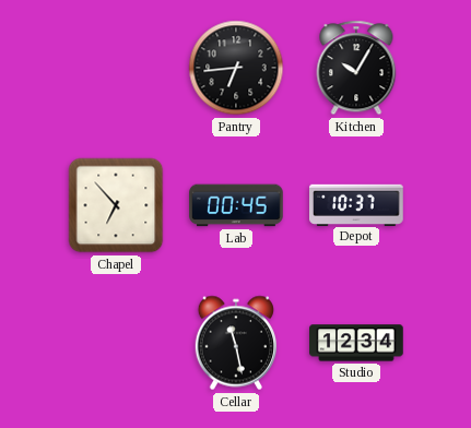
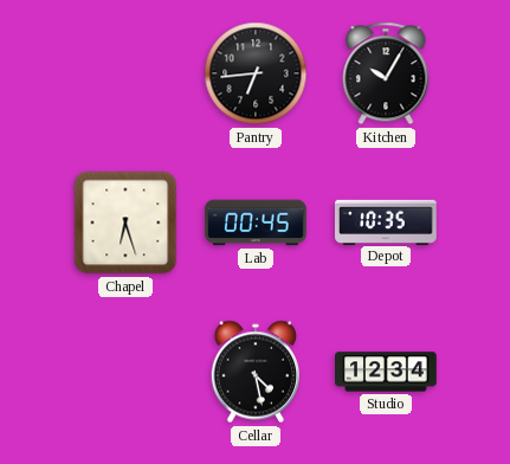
Chapel: 6:53 -> 6:27 (125, 223)
Depot: 10:37 -> 10:35 (386, 221)
Cellar: 11:28 -> 4:28 (254, 372)
